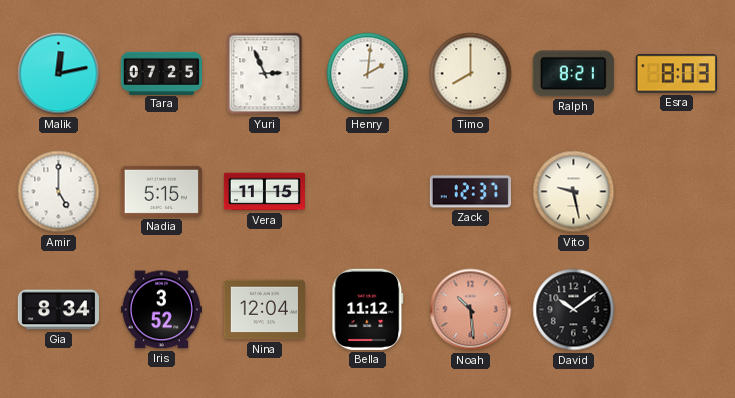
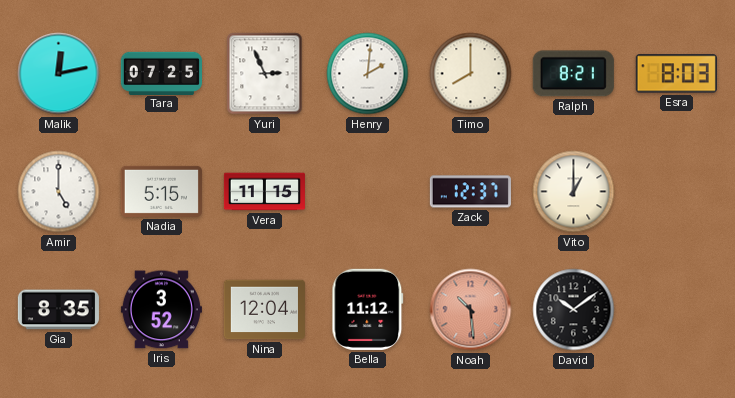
Vito: 9:28 -> 1:00 (574, 192)
Gia: 8:34 -> 8:35 (58, 310)
